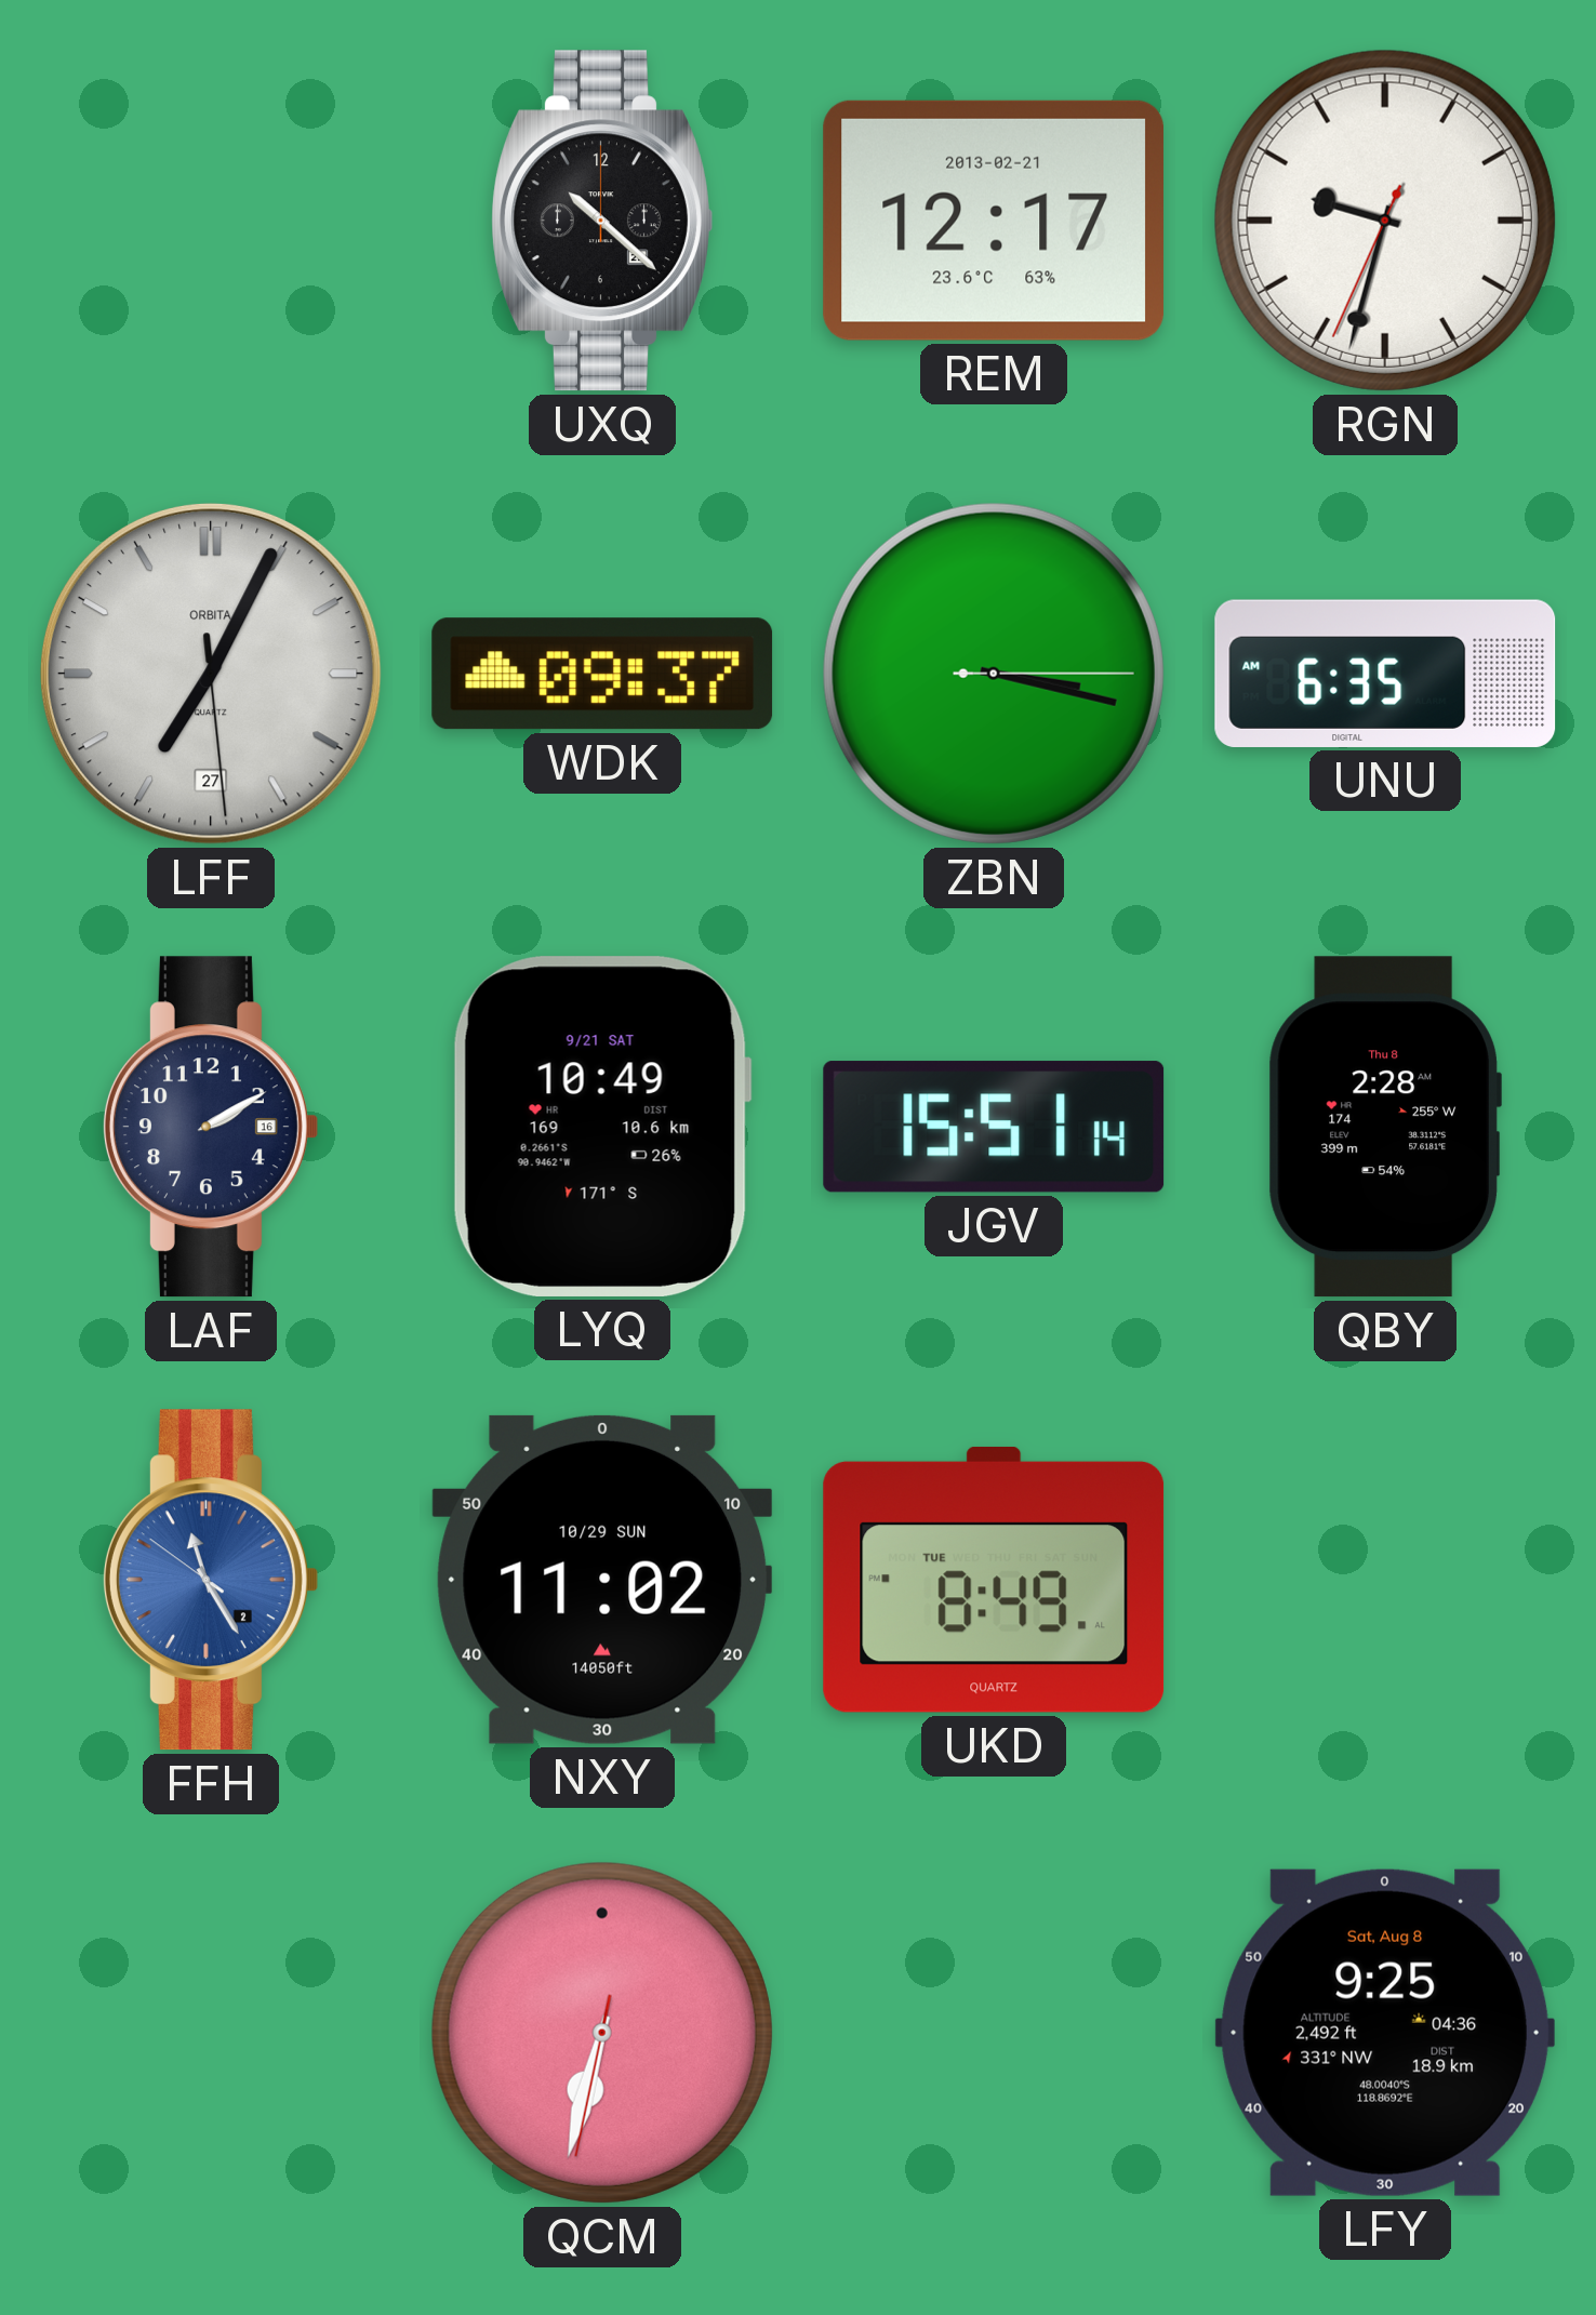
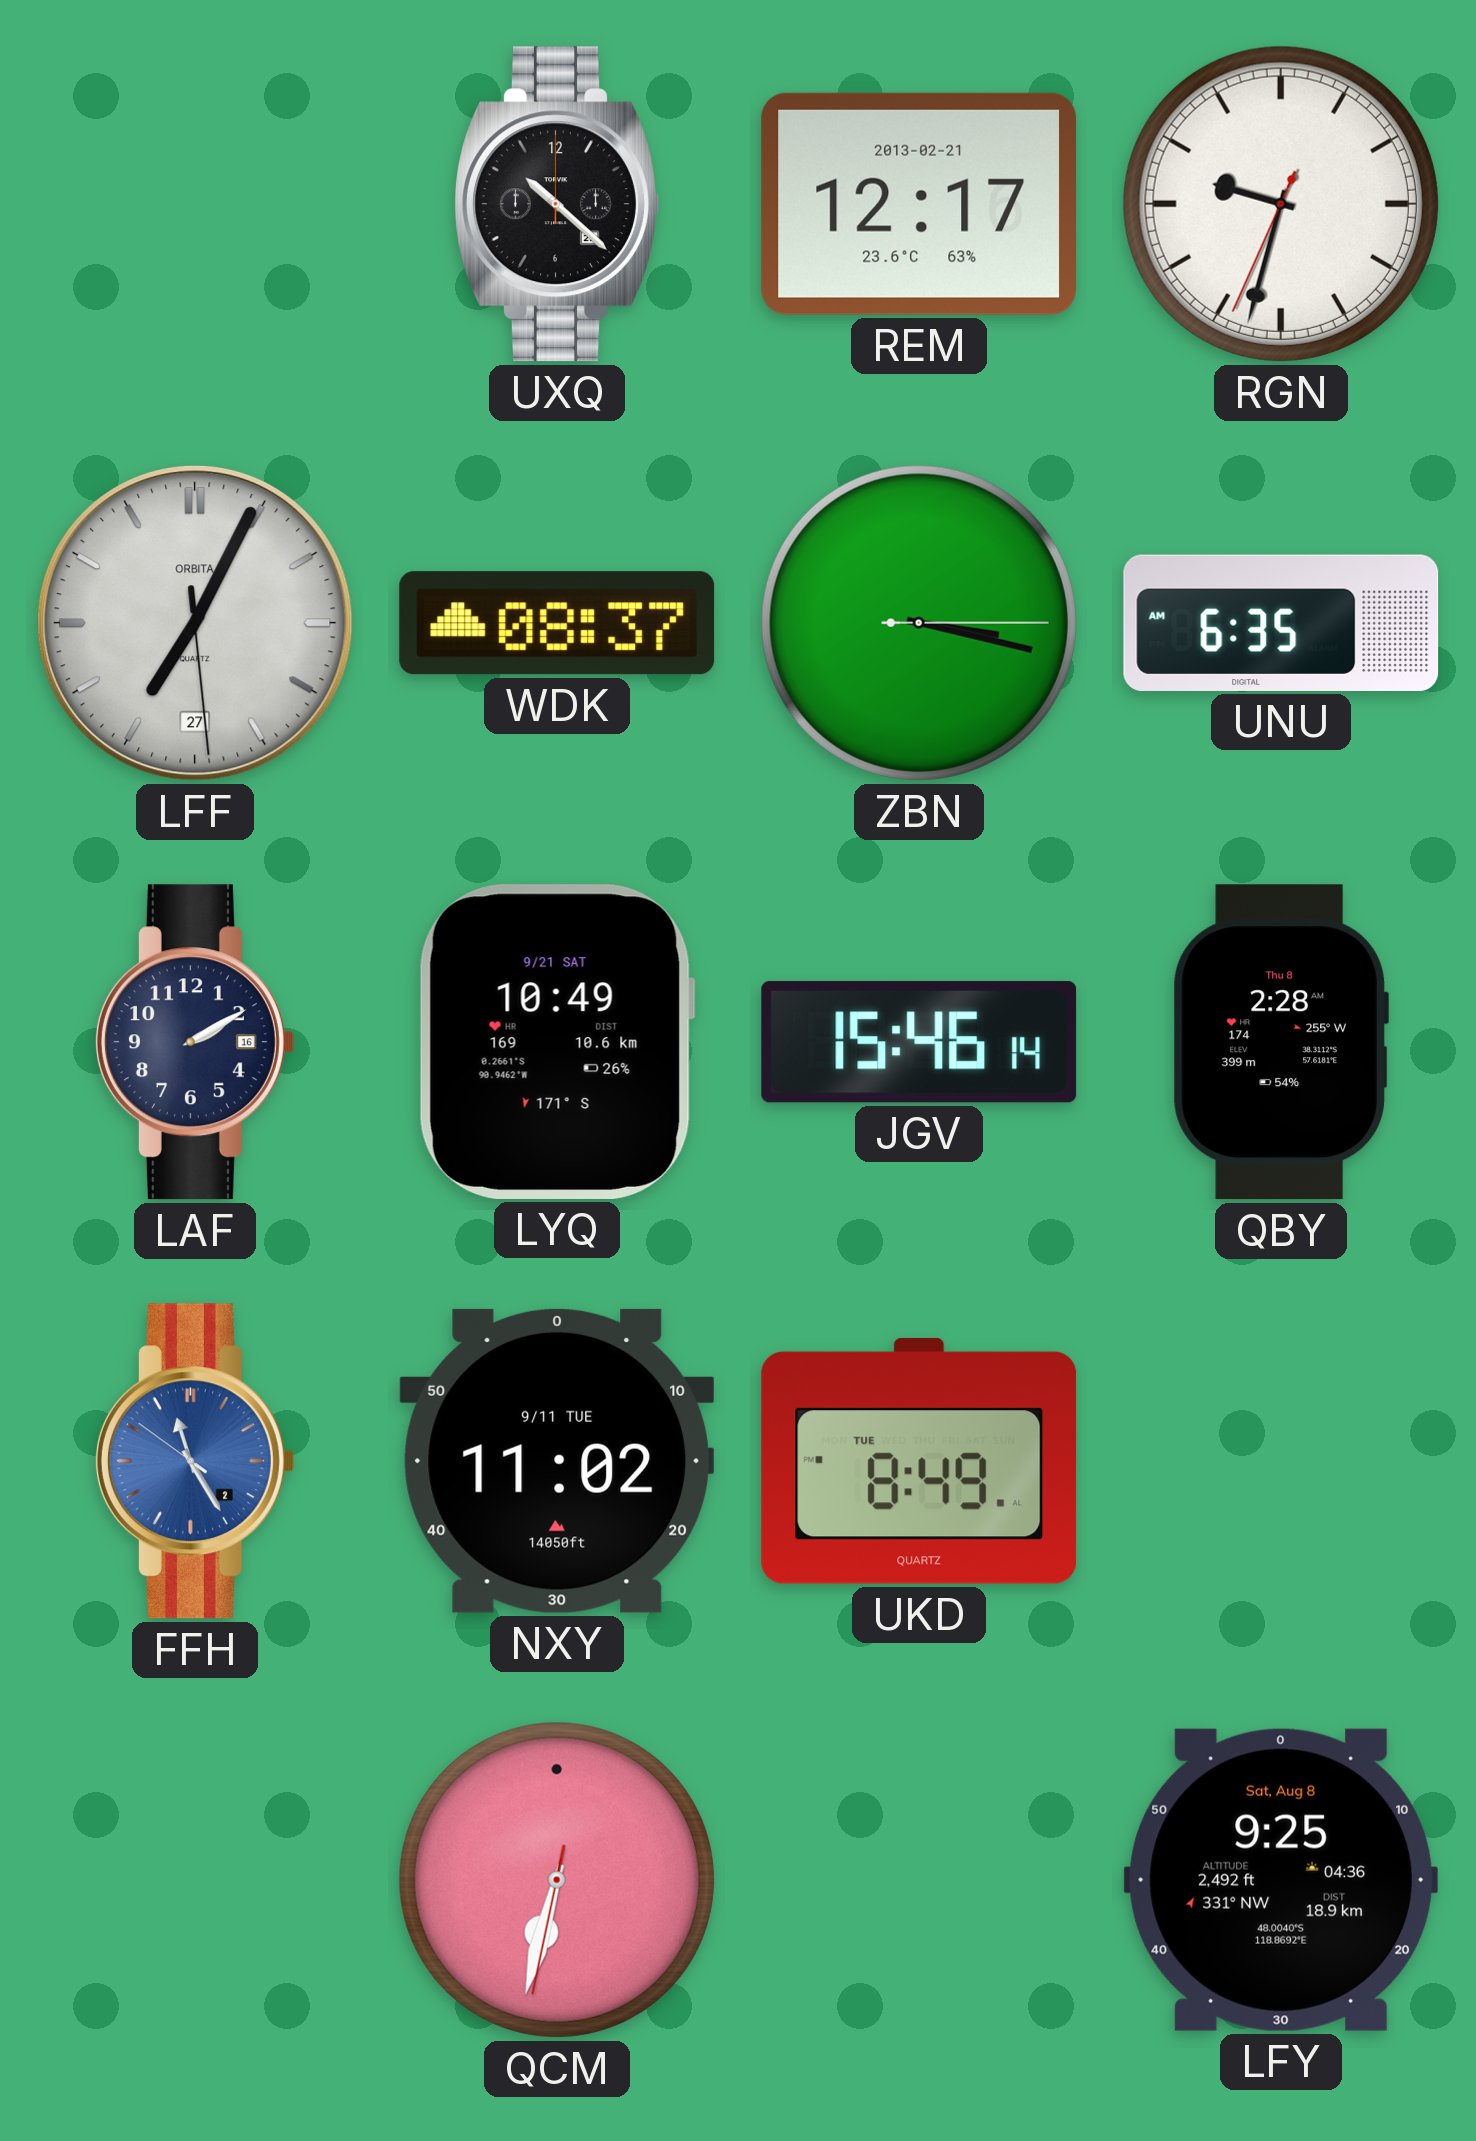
WDK: 09:37 -> 08:37 (557, 623)
JGV: 15:51 -> 15:46 (919, 1042)
NXY date: 10/29 SUN -> 9/11 TUE (557, 1461)
